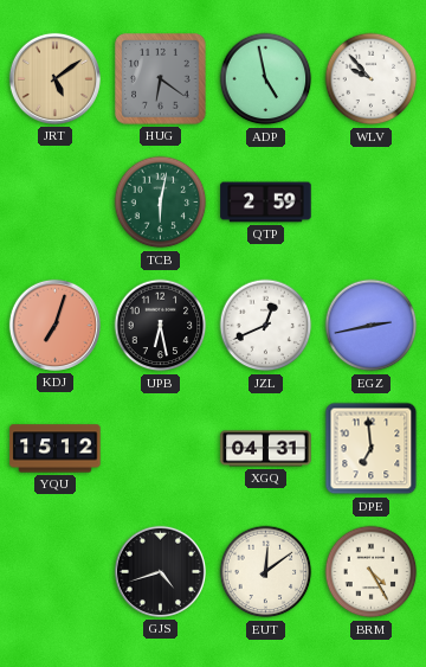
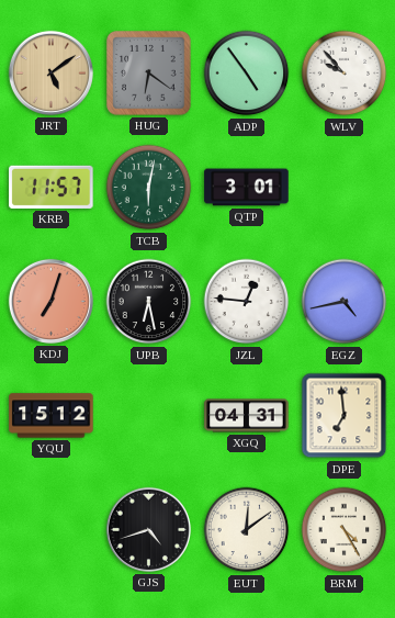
ADP: 4:58 -> 4:54 (247, 74)
KRB: none -> 11:57 (52, 187)
QTP: 2:59 -> 3:01 (247, 188)
JZL: 12:41 -> 12:46 (247, 302)
EGZ: 2:43 -> 4:43 (345, 302)
